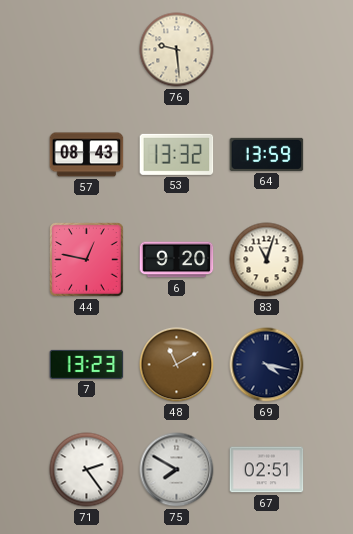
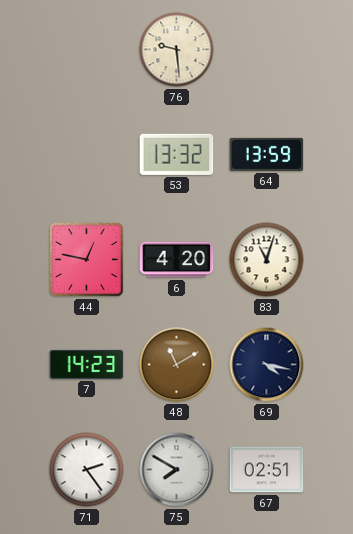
57: 08:43 -> none (87, 155)
6: 9:20 -> 4:20 (177, 260)
7: 13:23 -> 14:23 (87, 364)
